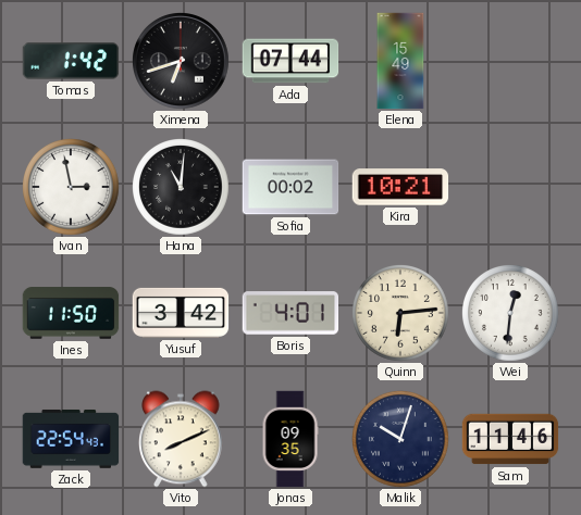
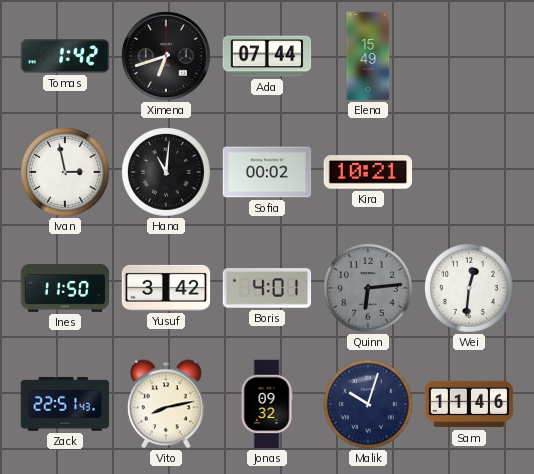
Quinn dial: cream -> grey (369, 289)
Zack: 22:54 -> 22:51 (65, 404)
Vito: 8:11 -> 8:13 (167, 404)
Jonas: 09:35 -> 09:32 (267, 404)
